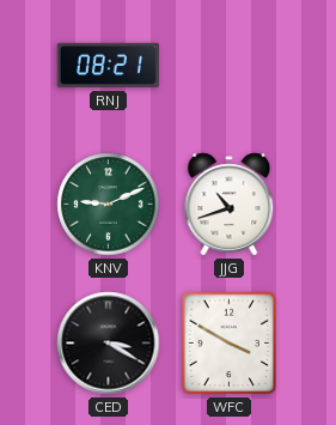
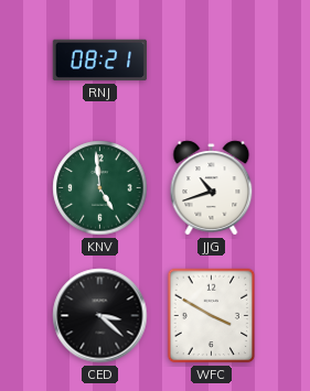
KNV: 9:11 -> 4:59 (100, 188)
CED: 3:20 -> 3:22 (100, 316)
